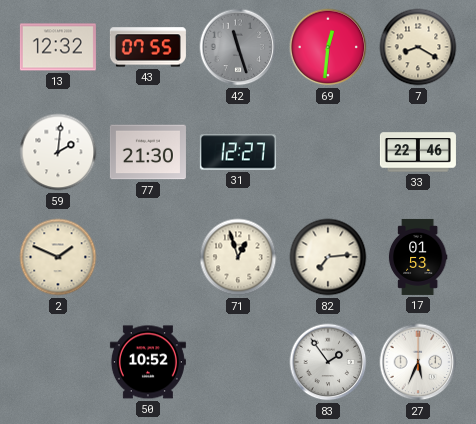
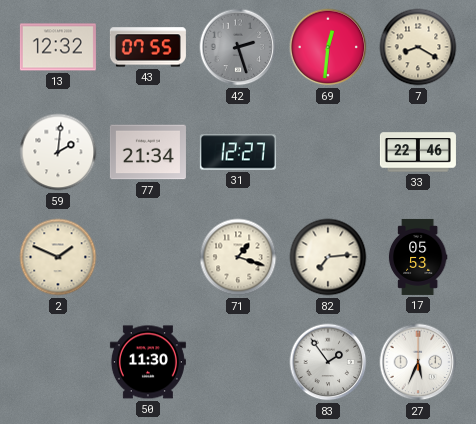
42: 11:27 -> 2:27 (238, 47)
77: 21:30 -> 21:34 (148, 152)
71: 12:57 -> 1:18 (238, 257)
17: 01:53 -> 05:53 (418, 257)
50: 10:52 -> 11:30 (148, 362)
